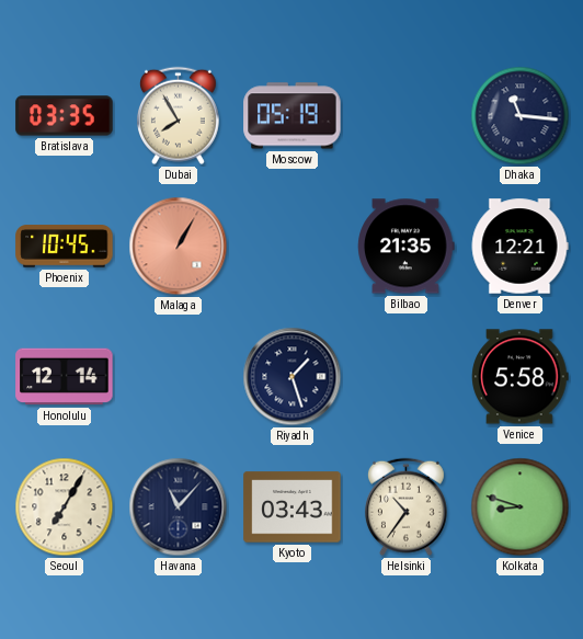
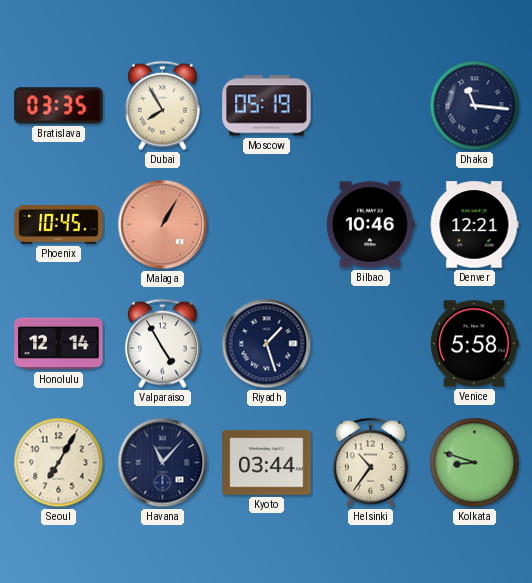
Bilbao: 21:35 -> 10:46 (371, 225)
Valparaiso: none -> 4:55 (162, 344)
Kyoto: 03:43 -> 03:44 (267, 463)
